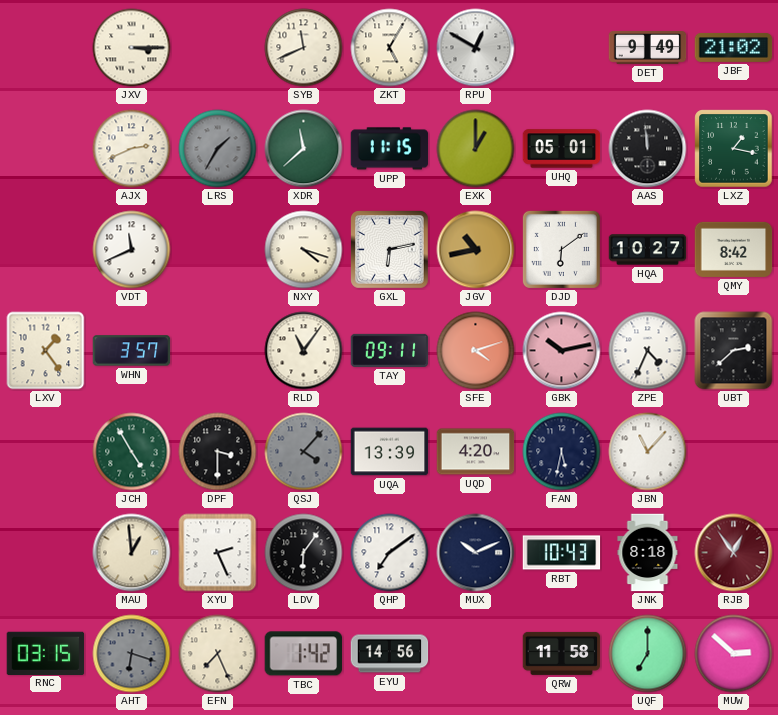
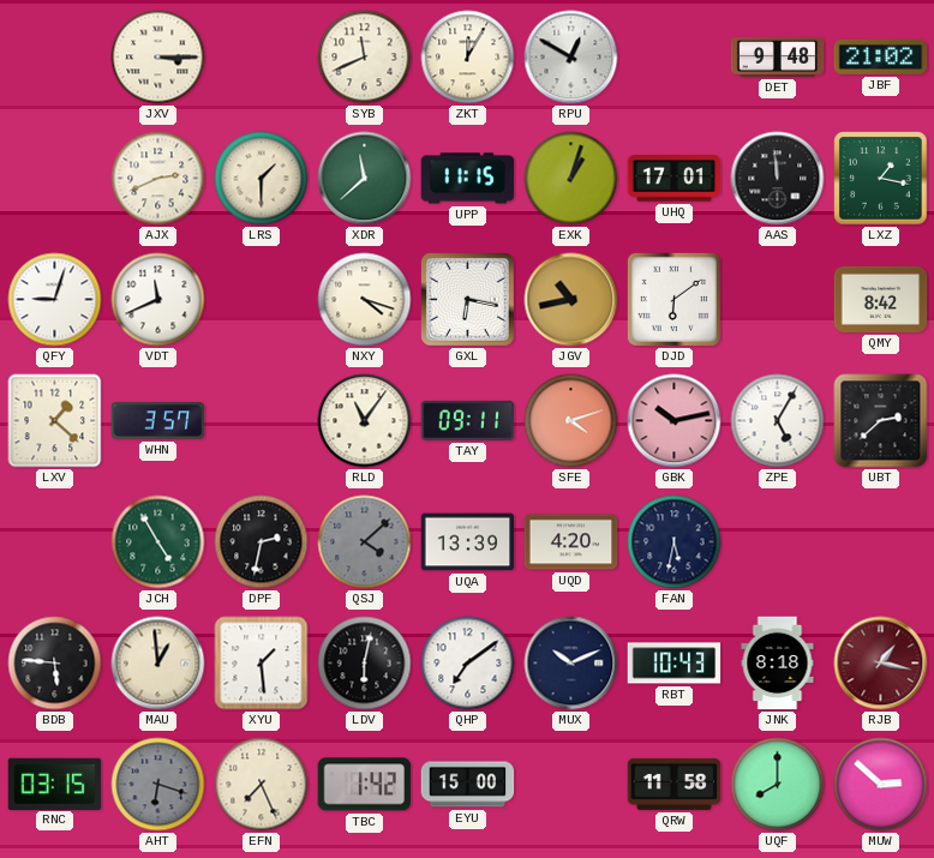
ZKT: 5:05 -> 12:05 (468, 58)
DET: 9:49 -> 9:48 (778, 58)
LRS: 1:35 -> 1:30 (262, 179)
LRS dial: grey -> cream (262, 179)
EXK: 1:00 -> 1:03 (571, 179)
UHQ: 05:01 -> 17:01 (675, 179)
QFY: none -> 9:03 (55, 300)
GXL: 6:13 -> 6:17 (468, 300)
HQA: 10:27 -> none (648, 250)
LXV: 1:24 -> 1:22 (55, 421)
ZPE: 4:34 -> 5:05 (778, 421)
DPF: 3:30 -> 2:32 (262, 542)
QSJ: 4:07 -> 4:08 (365, 542)
JBN: 11:07 -> none (648, 452)
BDB: none -> 5:46 (55, 664)
XYU: 2:26 -> 1:29 (262, 664)
LDV: 6:06 -> 6:02 (365, 664)
RJB: 12:54 -> 1:17 (881, 664)
EYU: 14:56 -> 15:00 (468, 785)
UQF: 7:00 -> 8:00 (778, 785)
